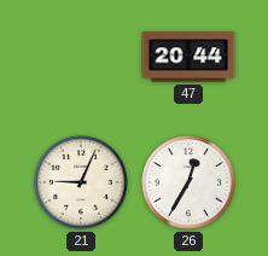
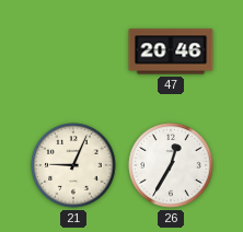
47: 20:44 -> 20:46 (171, 51)
